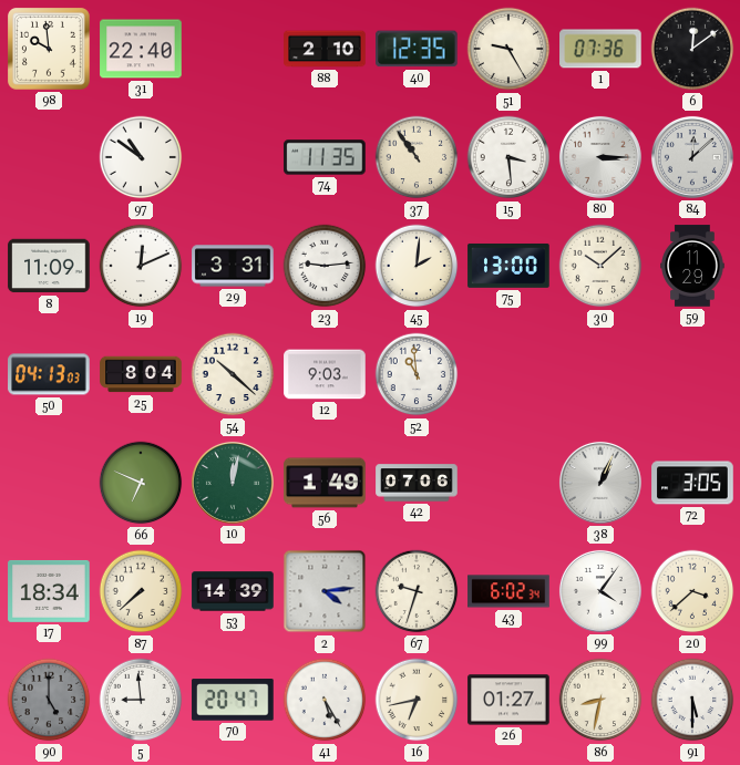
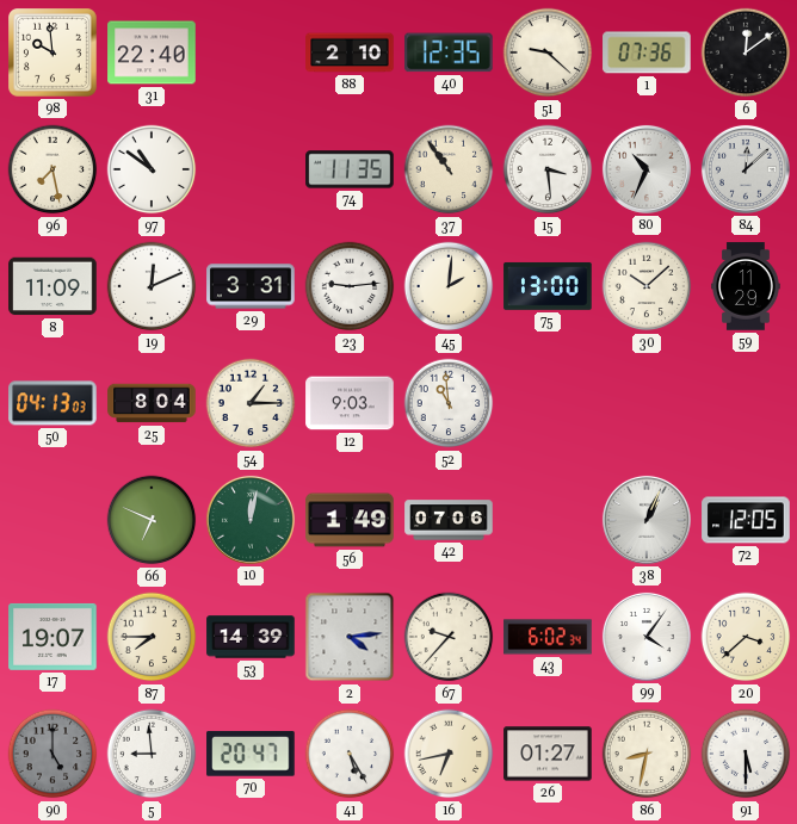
51: 9:25 -> 9:22 (548, 52)
96: none -> 7:28 (52, 169)
80: 3:15 -> 10:34 (647, 169)
54: 10:22 -> 1:15 (251, 403)
72: 3:05 -> 12:05 (746, 520)
17: 18:34 -> 19:07 (52, 637)
87: 7:38 -> 7:45 (152, 637)
67: 9:33 -> 9:37 (449, 637)
